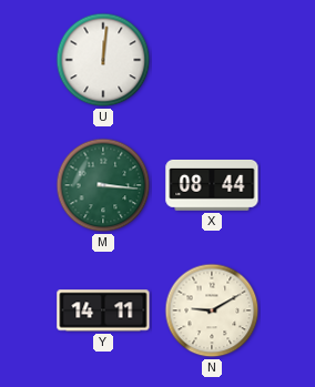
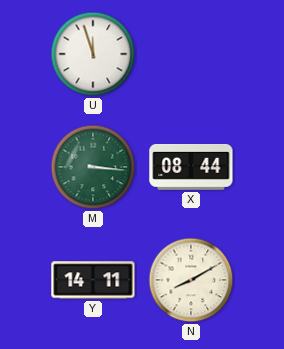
U: 12:01 -> 11:57 (93, 54)
N: 9:10 -> 8:10 (191, 280)
